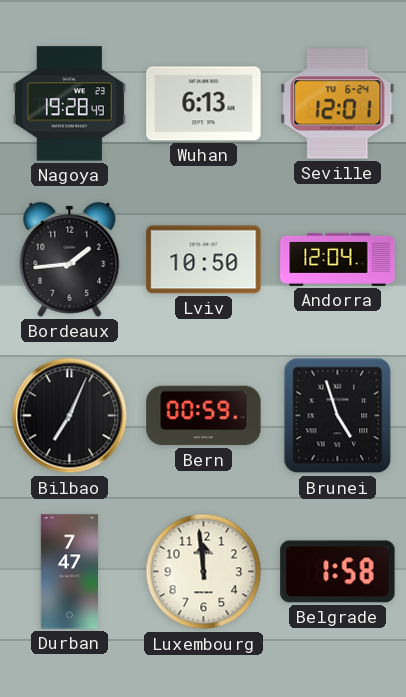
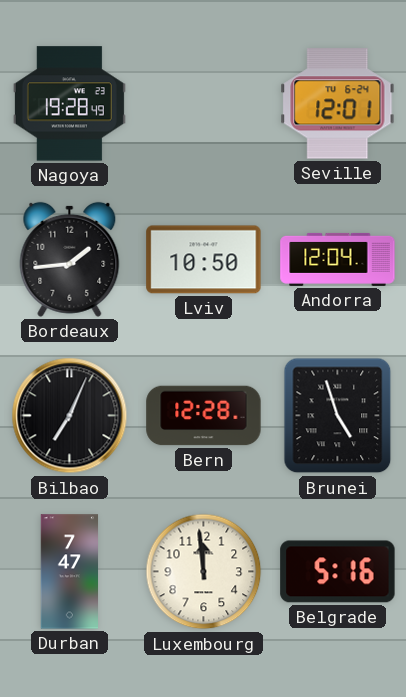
Wuhan: 6:13 -> none (204, 104)
Bern: 00:59 -> 12:28 (204, 416)
Belgrade: 1:58 -> 5:16 (338, 572)
